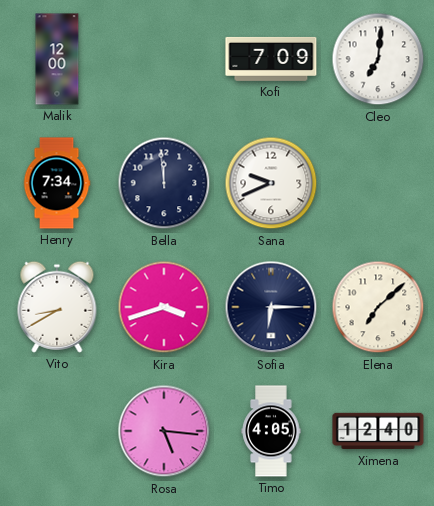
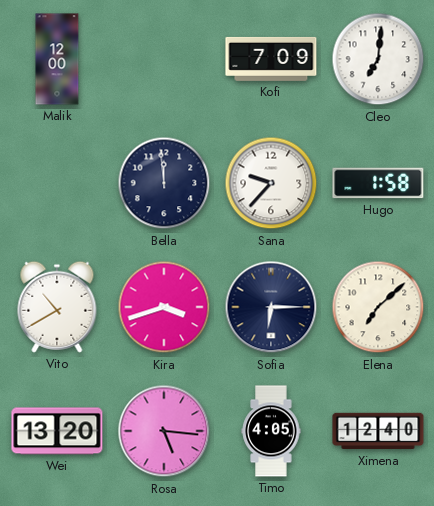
Henry: 7:34 -> none (57, 183)
Sana: 9:41 -> 9:37 (271, 183)
Hugo: none -> 1:58 (378, 183)
Vito: 8:40 -> 10:40 (57, 307)
Wei: none -> 13:20 (57, 431)
